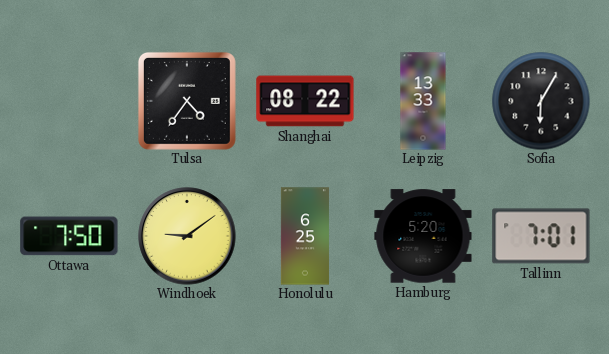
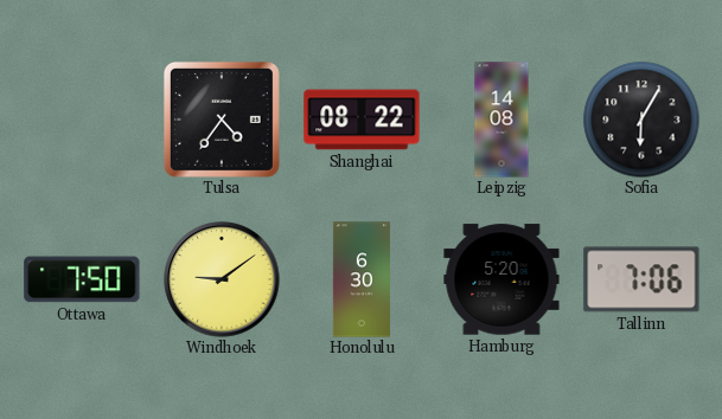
Leipzig: 13:33 -> 14:08 (501, 120)
Honolulu: 6:25 -> 6:30 (362, 279)
Tallinn: 7:01 -> 7:06 (641, 279)
